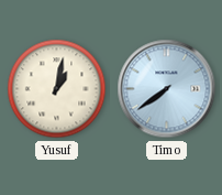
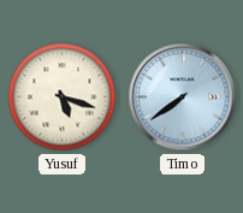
Yusuf: 1:02 -> 5:18 (63, 97)
